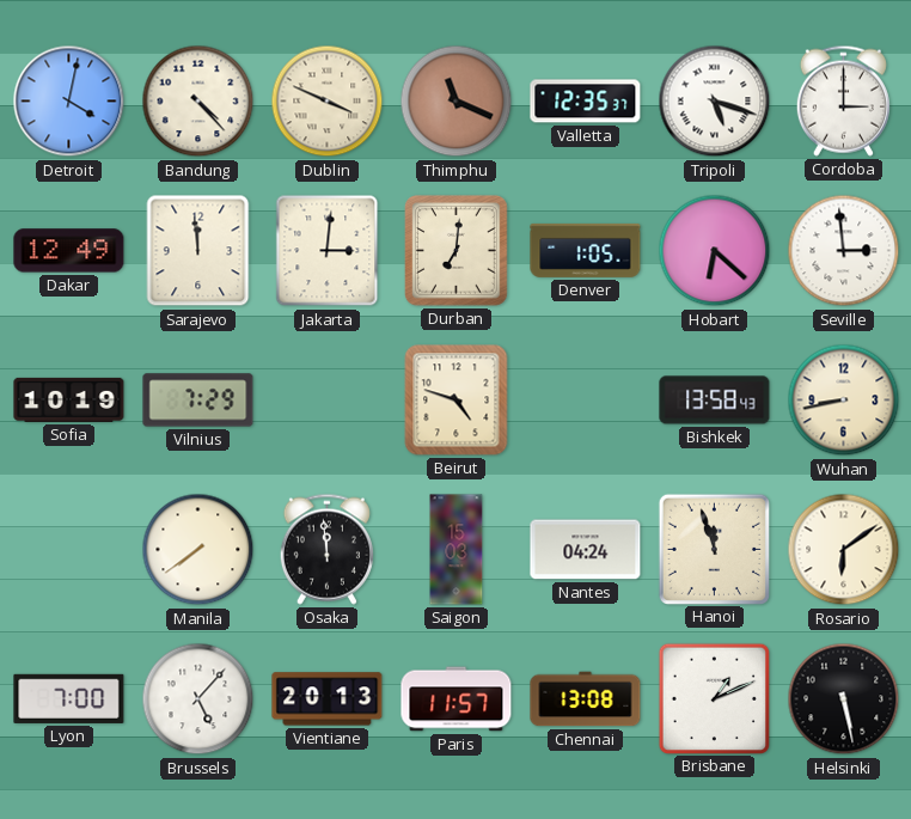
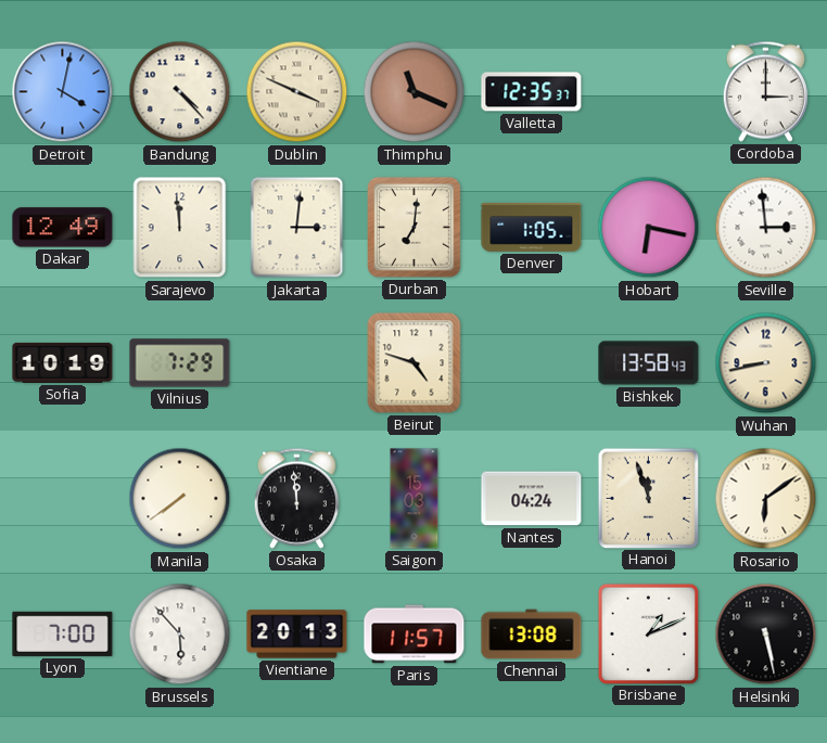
Tripoli: 5:18 -> none (715, 102)
Hobart: 6:22 -> 6:17 (649, 228)
Brussels: 5:07 -> 5:53 (180, 635)
